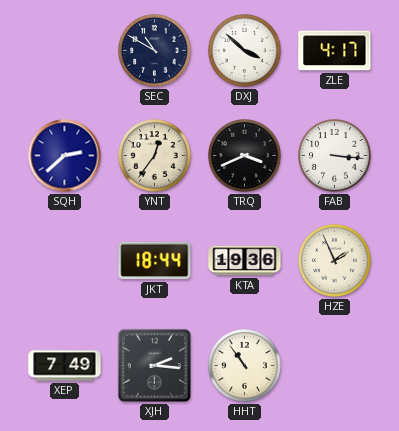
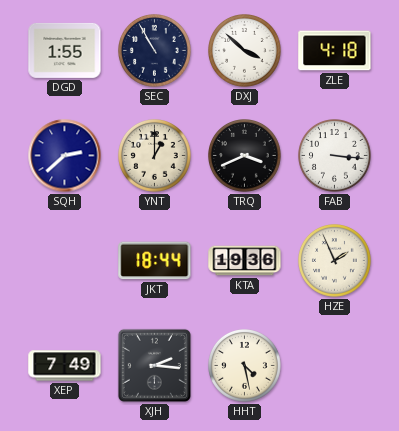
DGD: none -> 1:55 (65, 50)
SEC: 10:50 -> 10:55 (155, 51)
ZLE: 4:17 -> 4:18 (335, 51)
YNT: 12:36 -> 1:00 (155, 156)
HHT: 10:54 -> 4:28 (245, 366)
